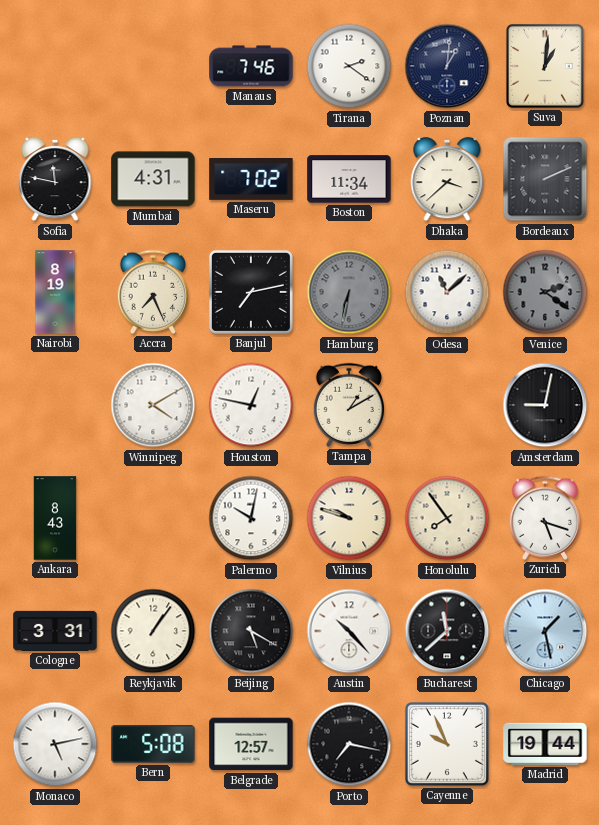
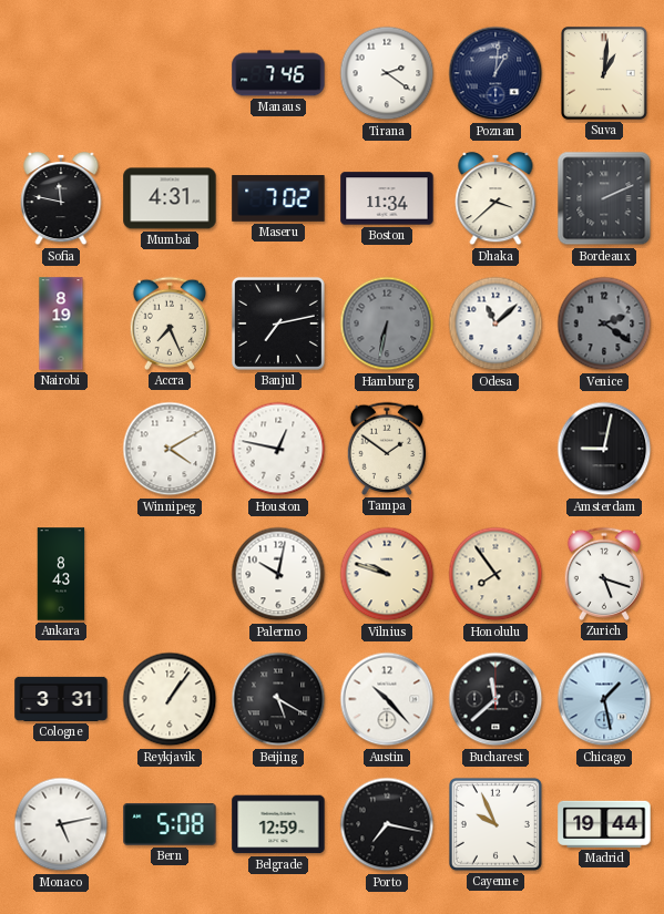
Tampa: 1:10 -> 1:51 (386, 449)
Belgrade: 12:57 -> 12:59 (278, 824)
